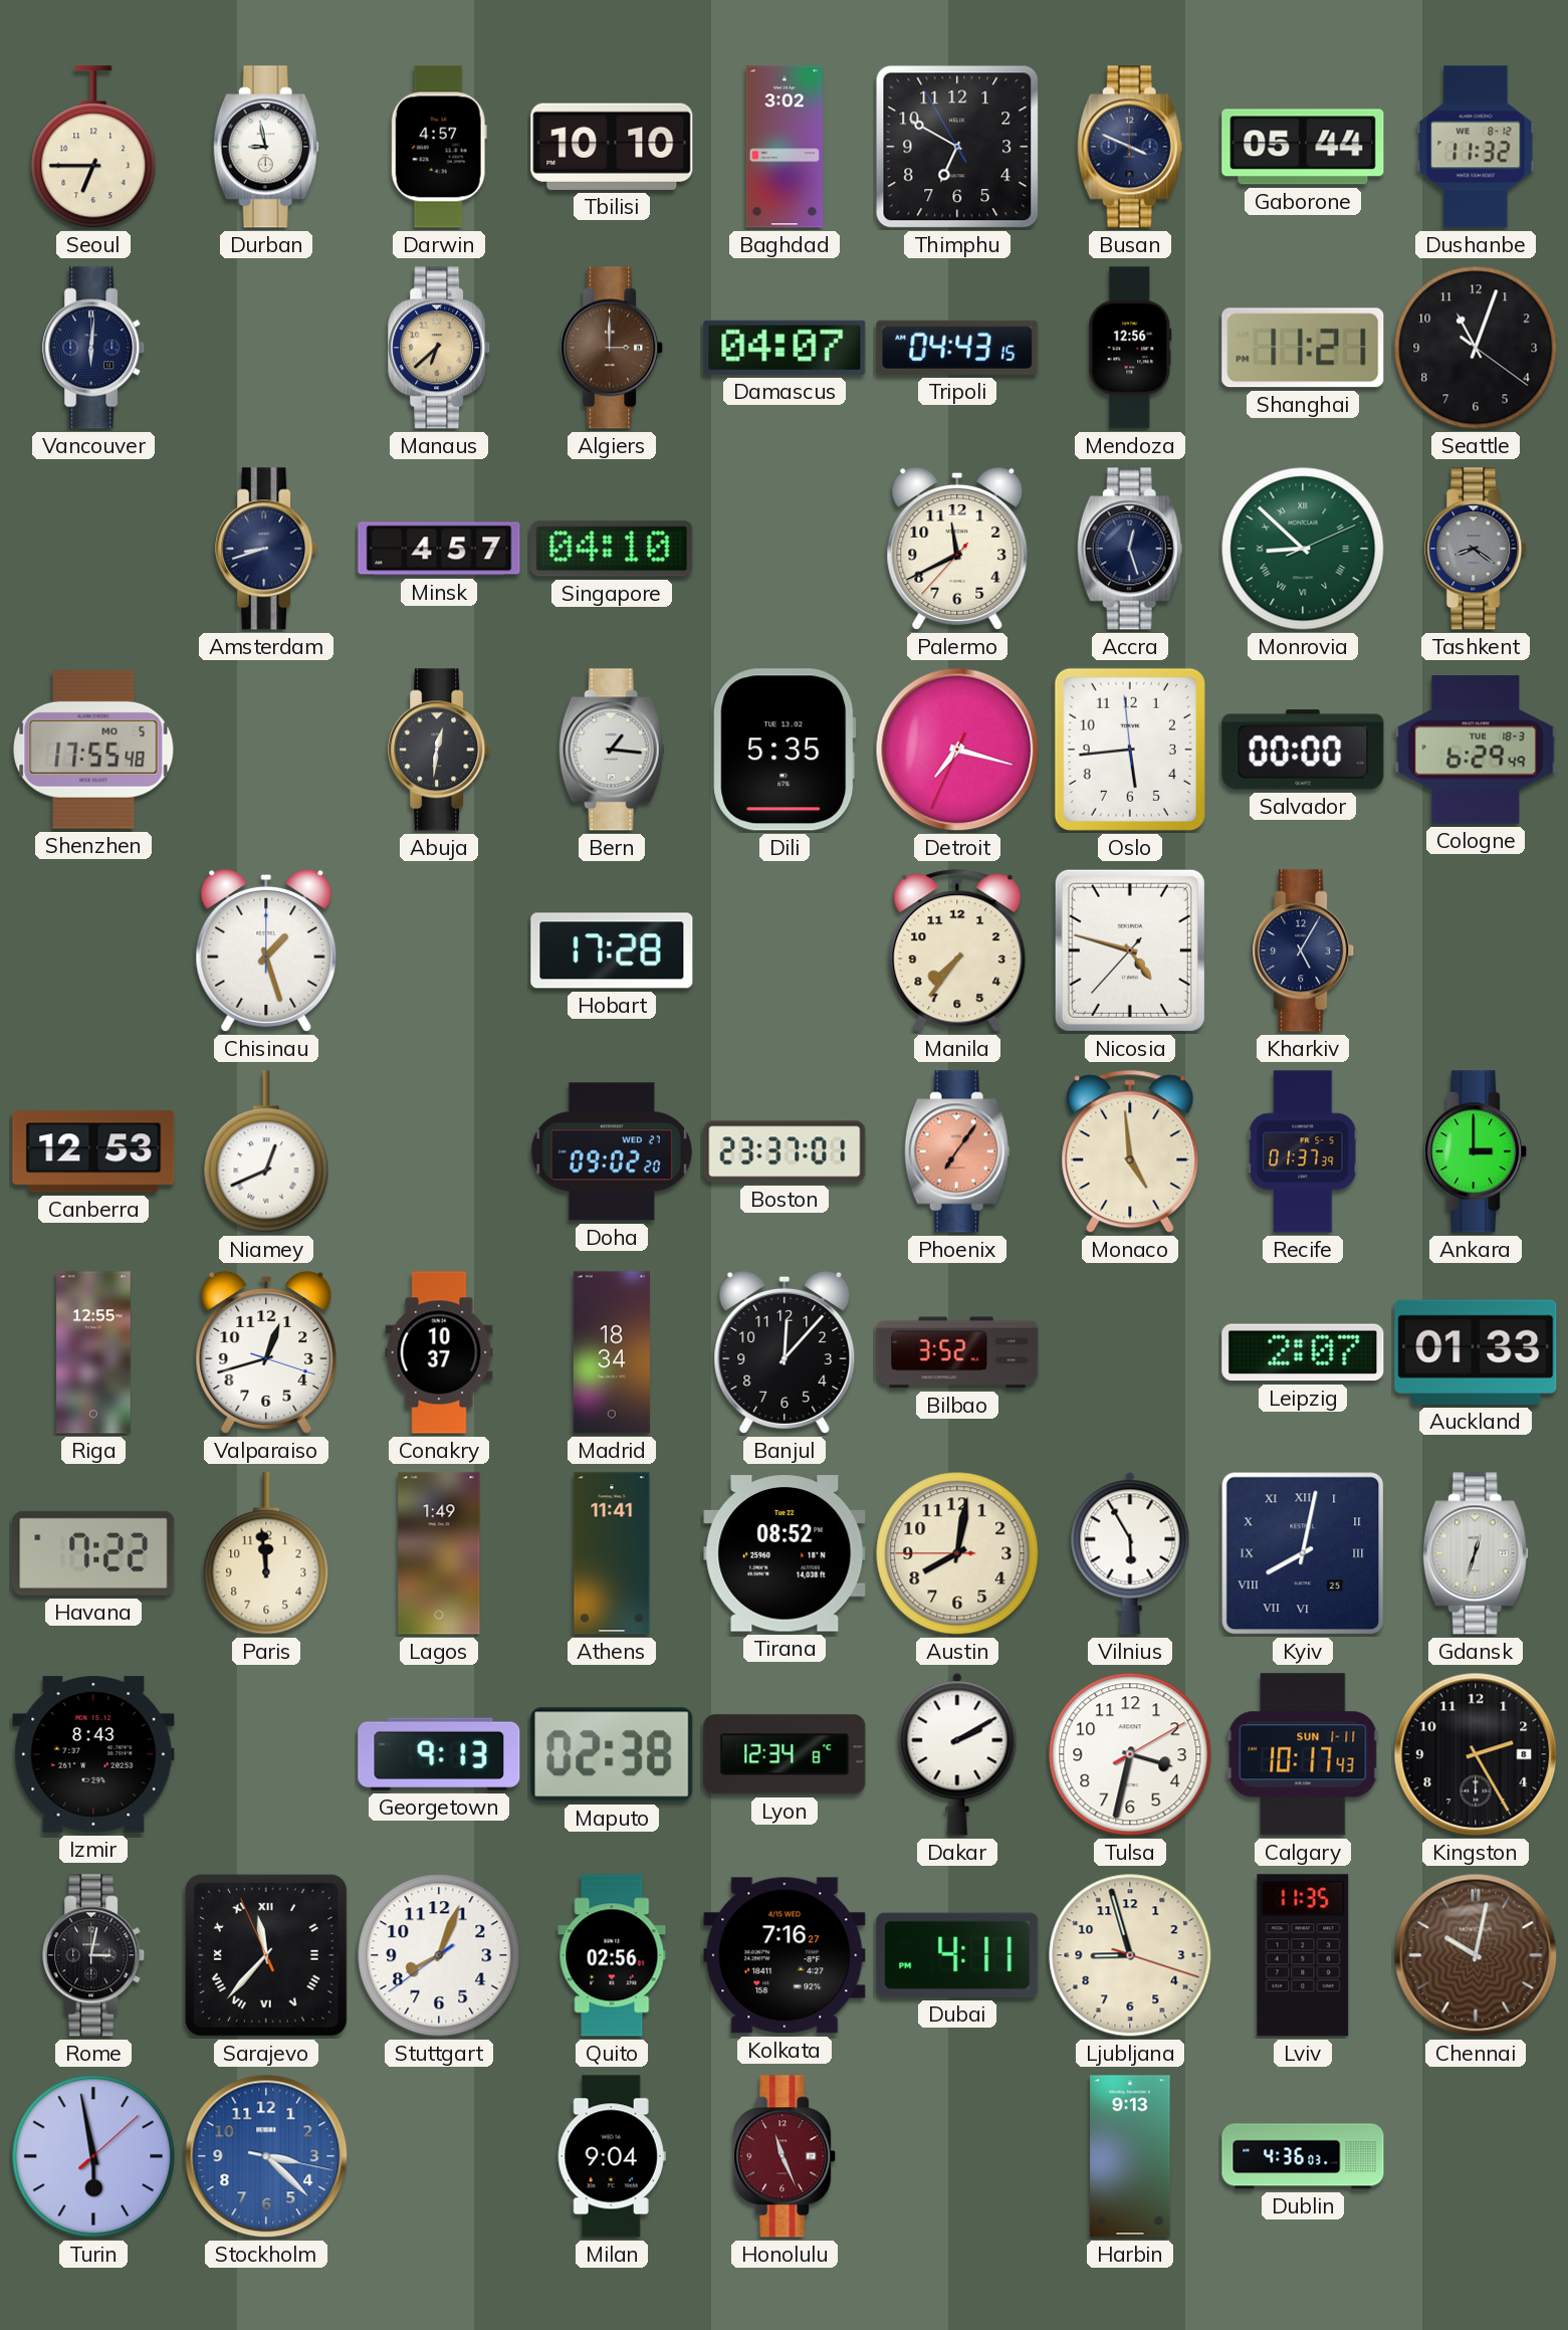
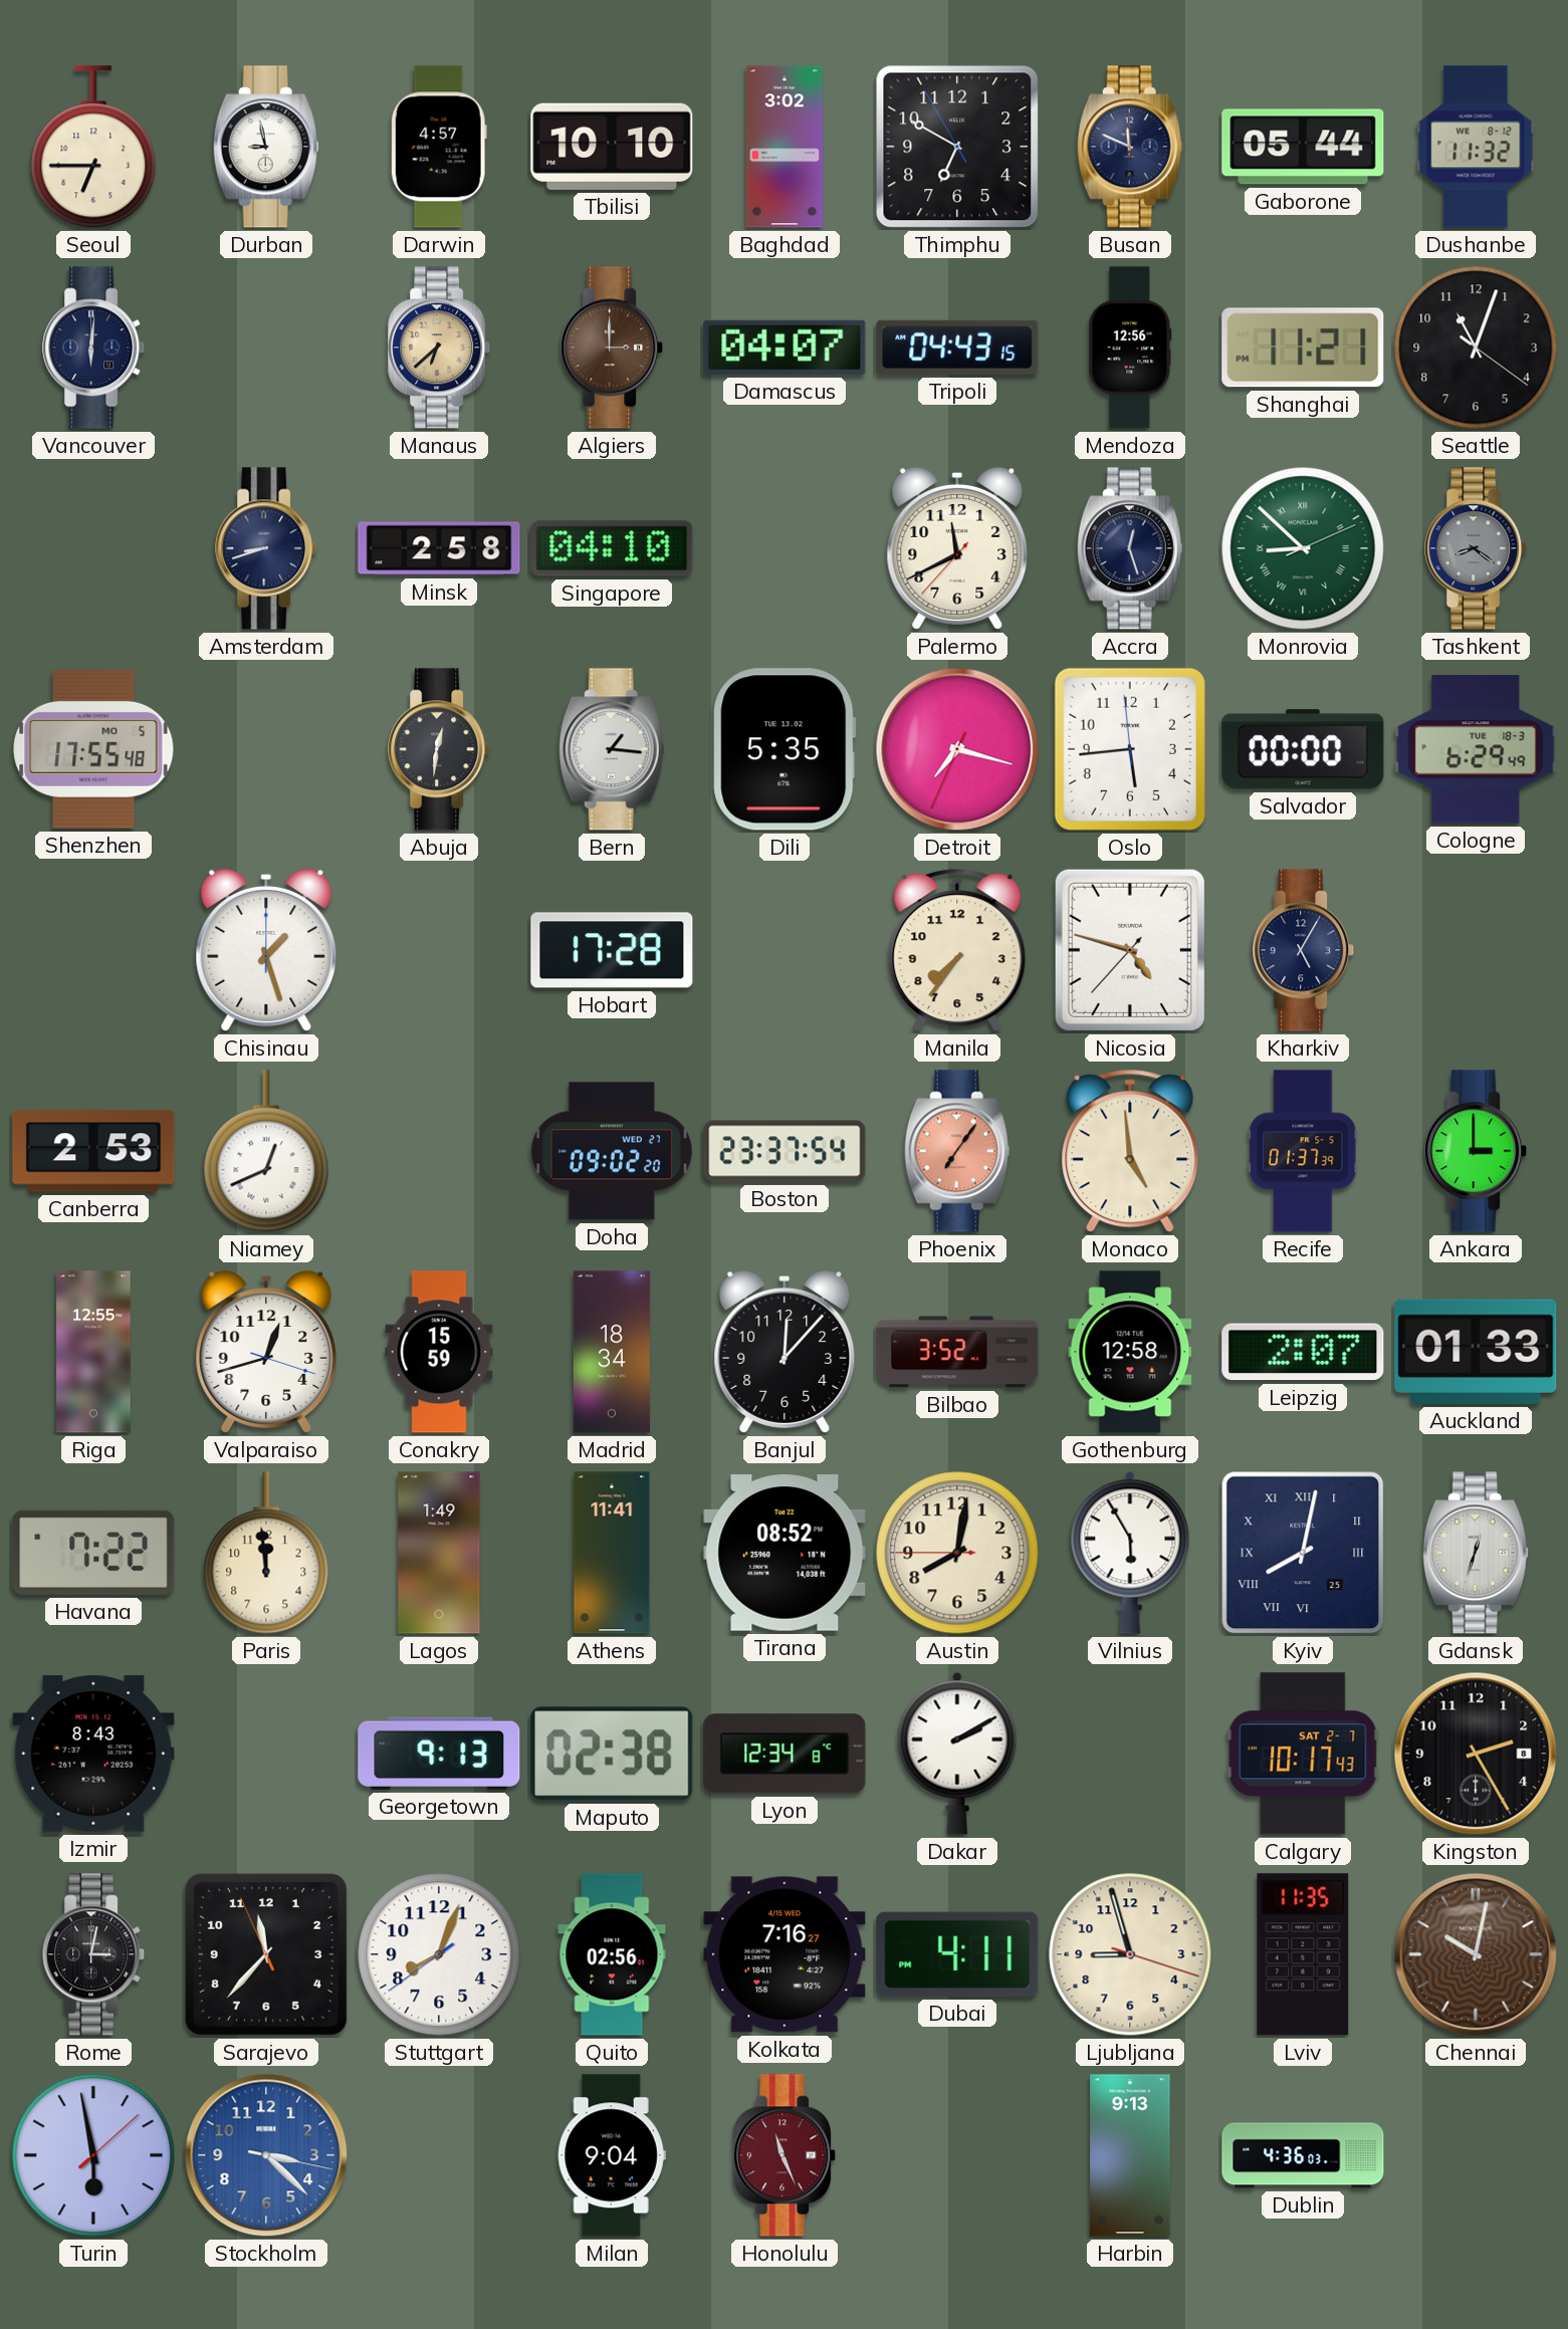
Busan: 3:49 -> 11:49 (1130, 147)
Minsk: 4:57 -> 2:58 (439, 548)
Canberra: 12:53 -> 2:53 (93, 1151)
Boston: 23:37:01 -> 23:37:54 (785, 1151)
Conakry: 10:37 -> 15:59 (439, 1352)
Gothenburg: none -> 12:58 (1130, 1352)
Tulsa: 3:32 -> none (1130, 1754)
Calgary date: SUN 1-11 -> SAT 2-7 (1303, 1754)
Sarajevo numerals: Roman -> Arabic (266, 1954)
